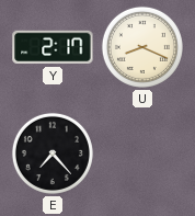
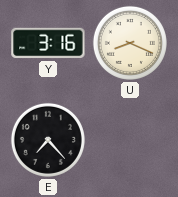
Y: 2:17 -> 3:16 (48, 43)
